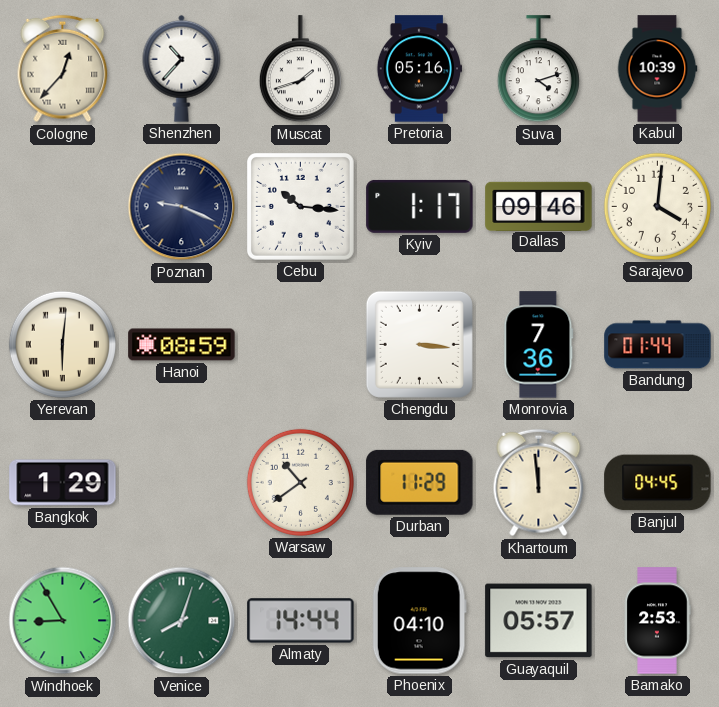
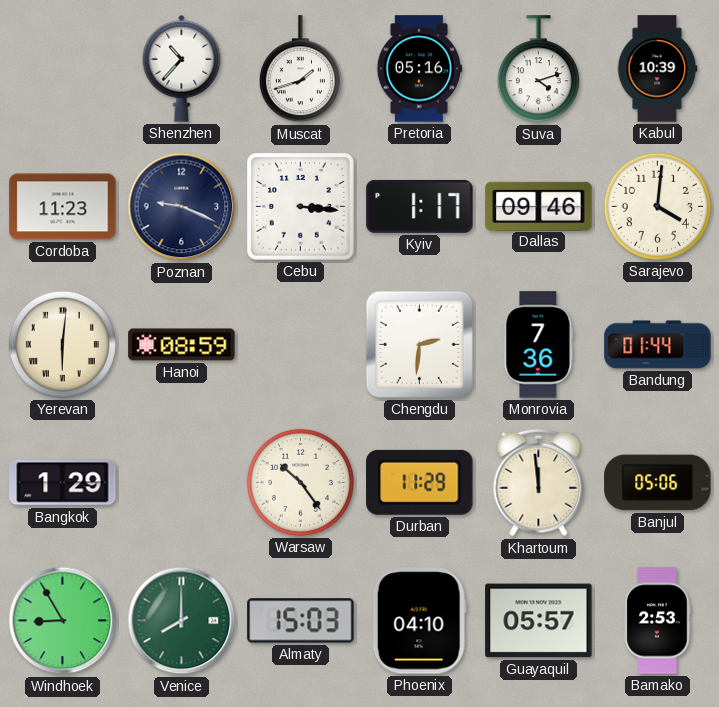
Cologne: 12:37 -> none (63, 69)
Cordoba: none -> 11:23 (63, 207)
Cebu: 10:16 -> 3:16 (300, 206)
Chengdu: 3:16 -> 2:31 (419, 344)
Warsaw: 10:39 -> 10:24 (300, 482)
Banjul: 04:45 -> 05:06 (658, 483)
Venice: 8:03 -> 8:00 (182, 621)
Almaty: 14:44 -> 15:03 (301, 621)
